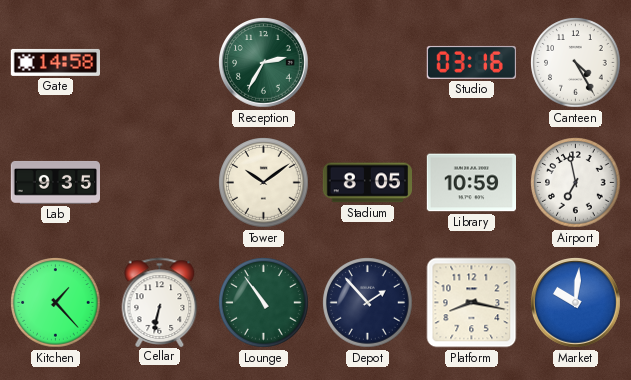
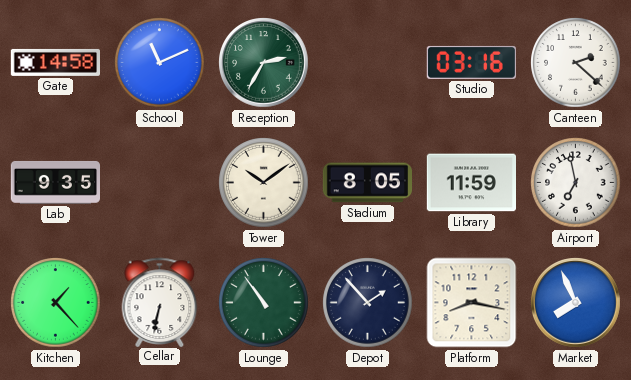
School: none -> 11:11 (160, 63)
Canteen: 4:25 -> 2:22 (576, 63)
Library: 10:59 -> 11:59 (471, 183)
Market: 10:01 -> 7:56 (576, 303)
